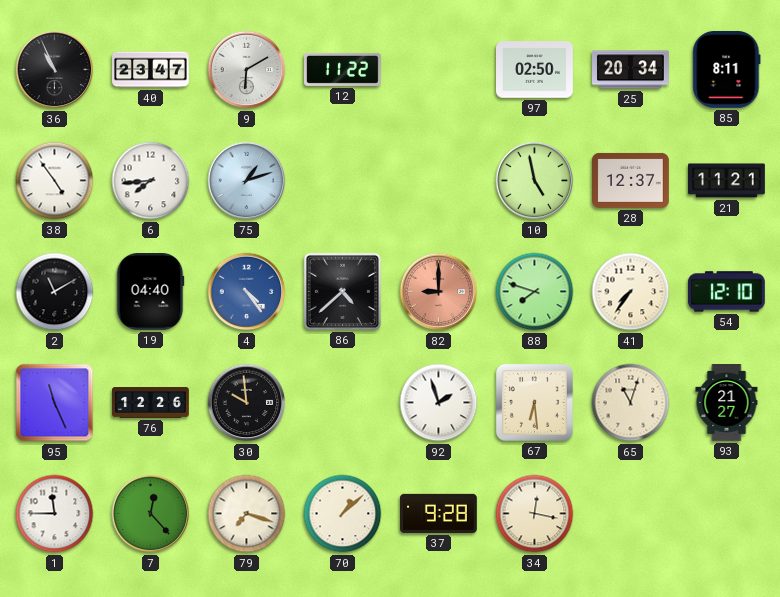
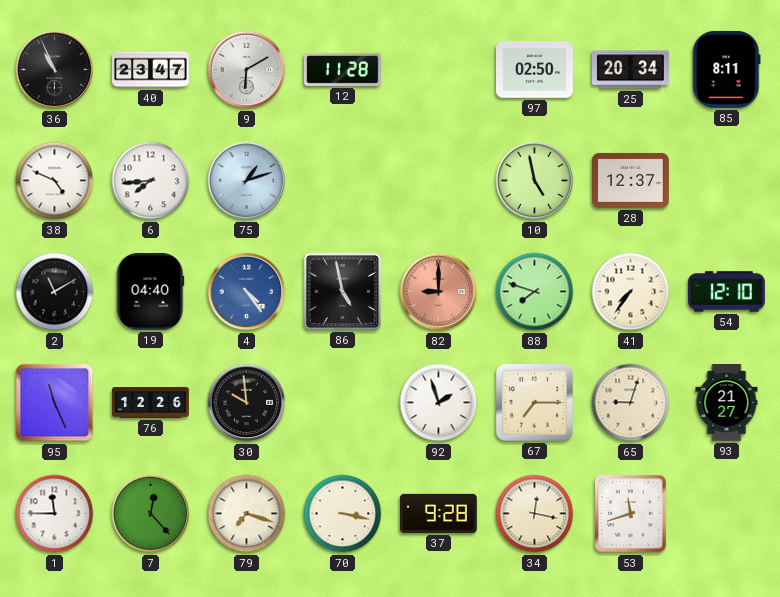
12: 11:22 -> 11:28 (343, 69)
38: 4:54 -> 4:49 (55, 181)
21: 11:21 -> none (727, 181)
86: 4:38 -> 4:58 (342, 291)
67: 6:29 -> 7:15 (534, 402)
65: 11:03 -> 9:03 (631, 403)
70: 1:08 -> 3:17 (343, 514)
53: none -> 11:42 (631, 514)
